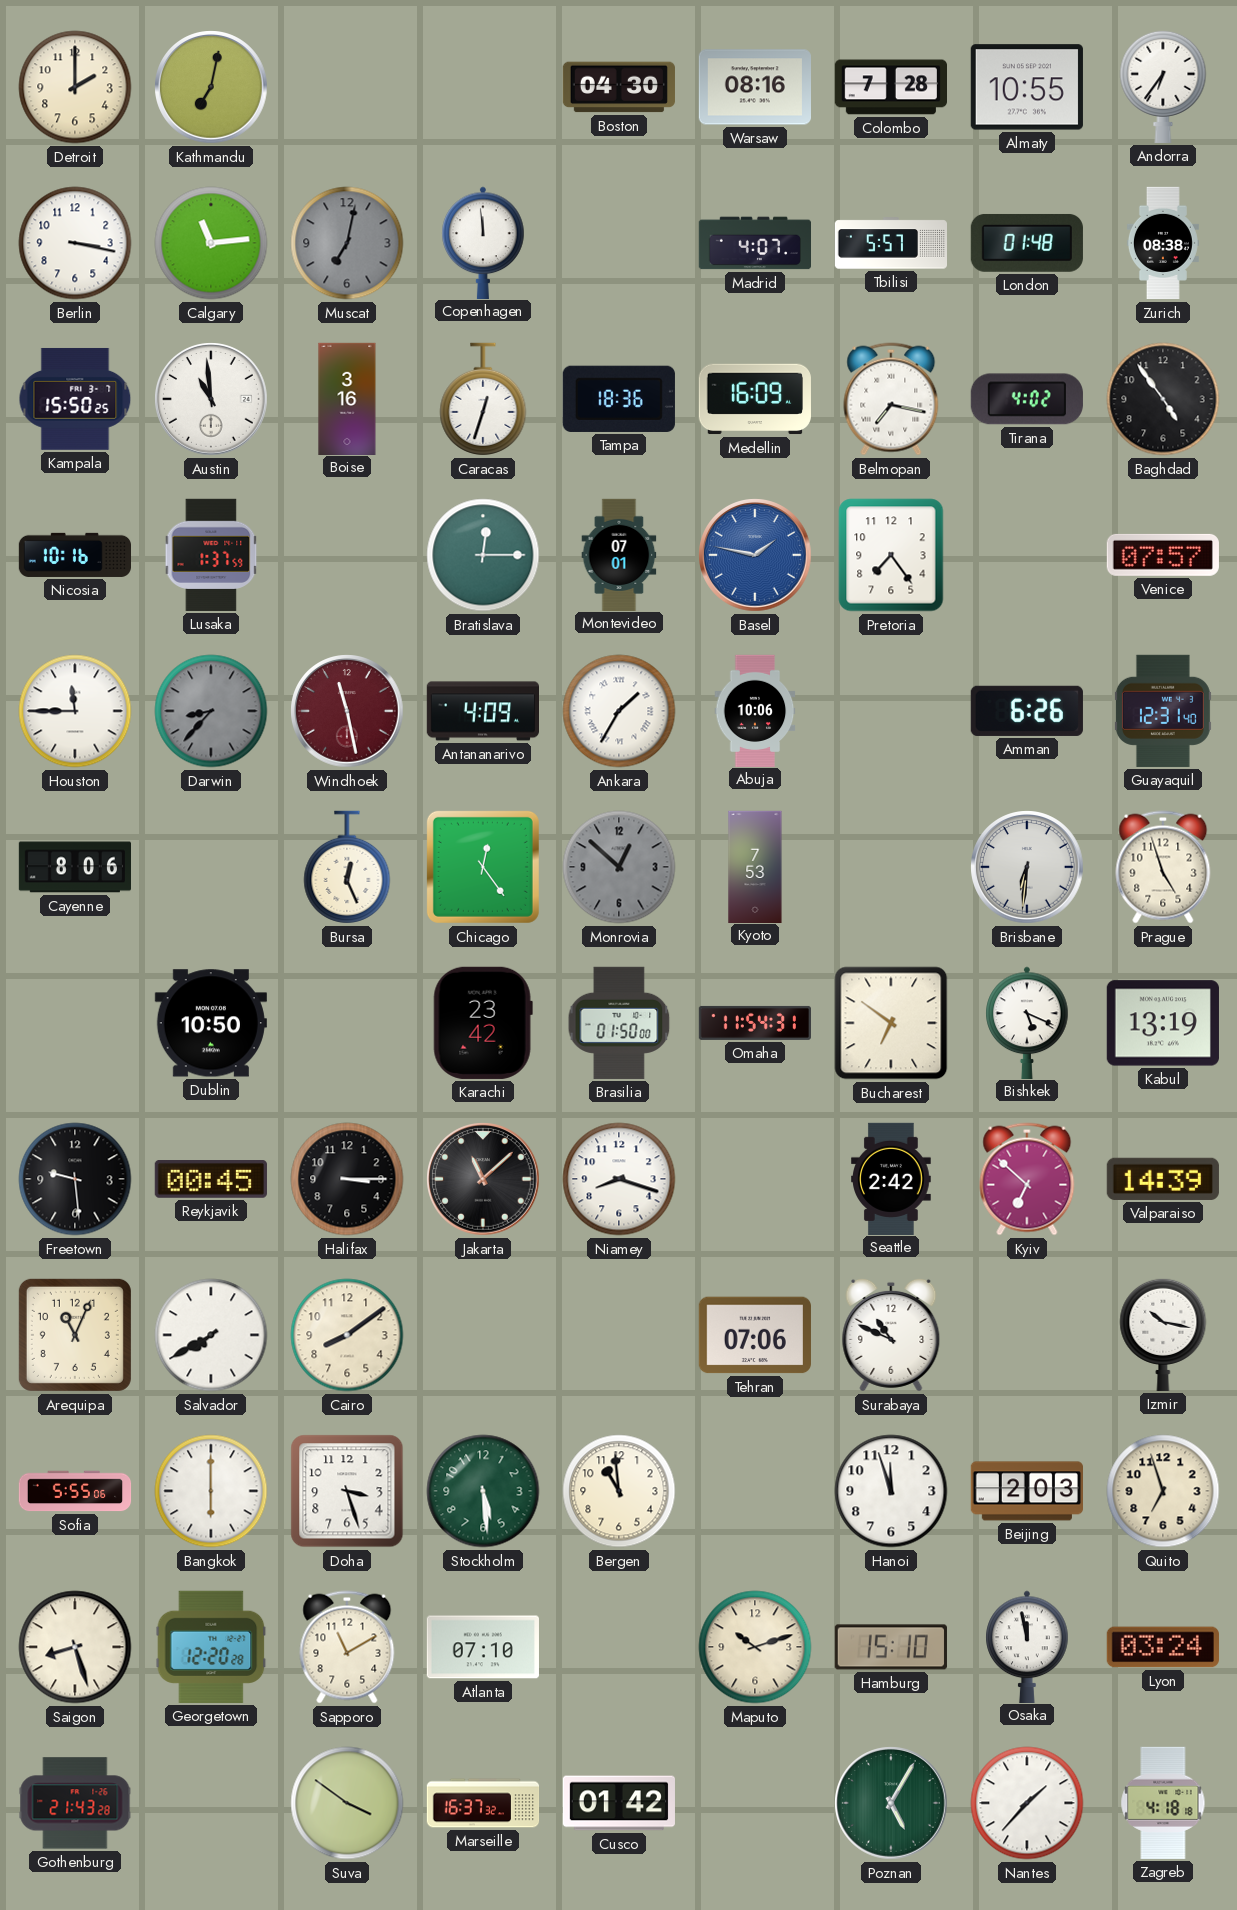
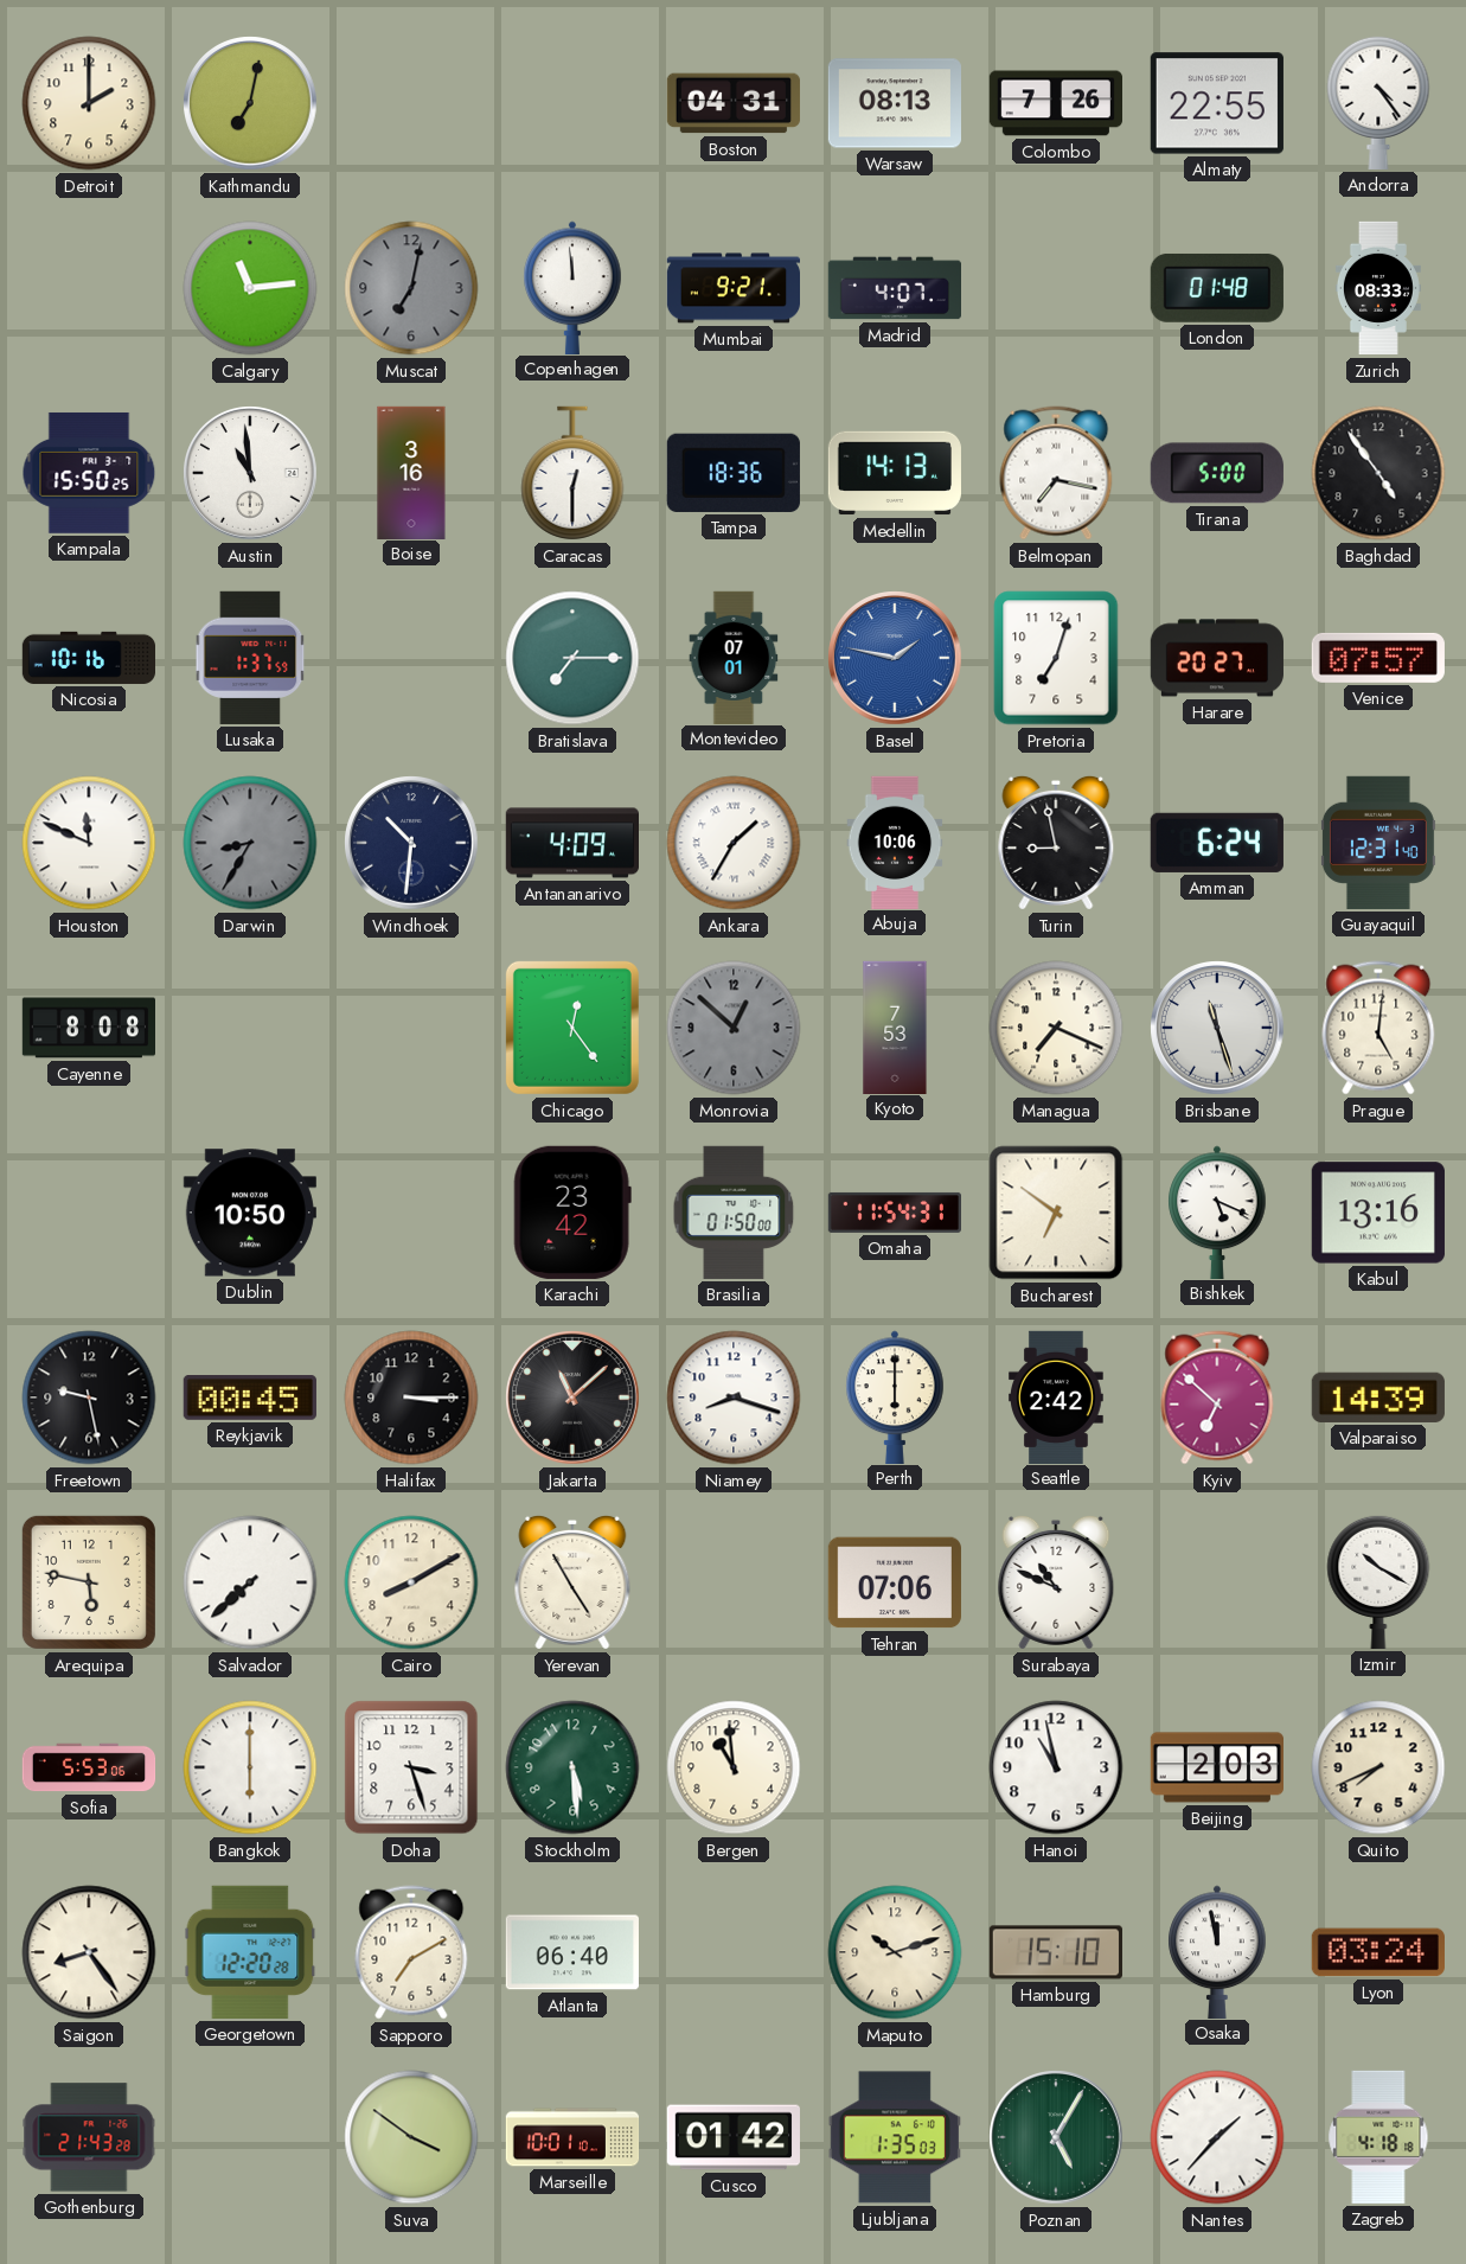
Boston: 04:30 -> 04:31 (734, 103)
Warsaw: 08:16 -> 08:13 (894, 103)
Colombo: 7:28 -> 7:26 (1055, 103)
Almaty: 10:55 -> 22:55 (1217, 103)
Andorra: 6:36 -> 4:24 (1378, 102)
Berlin: 3:17 -> none (75, 243)
Mumbai: none -> 9:21 (732, 288)
Tbilisi: 5:57 -> none (890, 243)
Zurich: 08:38 -> 08:33 (1378, 288)
Caracas: 12:33 -> 12:30 (572, 473)
Medellin: 16:09 -> 14:13 (895, 473)
Tirana: 4:02 -> 5:00 (1217, 473)
Bratislava: 12:15 -> 7:15 (572, 658)
Pretoria: 7:24 -> 7:03 (1056, 658)
Harare: none -> 20:27 (1216, 658)
Houston: 11:45 -> 11:49 (89, 843)
Darwin: 8:37 -> 8:35 (250, 843)
Windhoek: 11:28 -> 10:31 (411, 843)
Windhoek dial: burgundy -> navy (411, 843)
Turin: none -> 8:58 (1056, 843)
Amman: 6:26 -> 6:24 (1217, 843)
Cayenne: 8:06 -> 8:08 (88, 1028)
Bursa: 12:26 -> none (347, 867)
Managua: none -> 7:19 (1056, 1028)
Brisbane: 6:31 -> 11:27 (1217, 1028)
Prague: 4:57 -> 5:01 (1378, 1028)
Kabul: 13:19 -> 13:16 (1378, 1213)
Freetown: 9:29 -> 9:28 (89, 1398)
Perth: none -> 6:00 (895, 1396)
Arequipa: 11:04 -> 5:47 (89, 1582)
Salvador: 7:40 -> 7:38 (250, 1582)
Cairo: 8:09 -> 8:10 (411, 1582)
Yerevan: none -> 4:55 (572, 1582)
Izmir: 10:17 -> 10:20 (1378, 1581)
Sofia: 5:55 -> 5:53 (89, 1767)
Hanoi: 11:57 -> 10:58 (1056, 1767)
Quito: 6:57 -> 7:41 (1378, 1767)
Saigon: 8:27 -> 8:24 (89, 1952)
Sapporo: 11:10 -> 7:10 (411, 1952)
Atlanta: 07:10 -> 06:40 (572, 1952)
Marseille: 16:37 -> 10:01 (572, 2137)
Ljubljana: none -> 1:35 (895, 2137)
